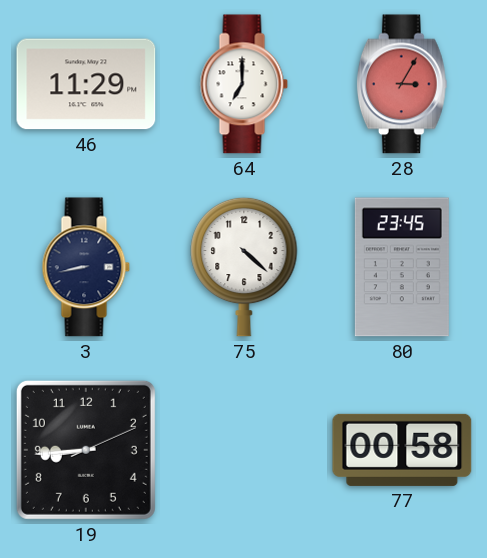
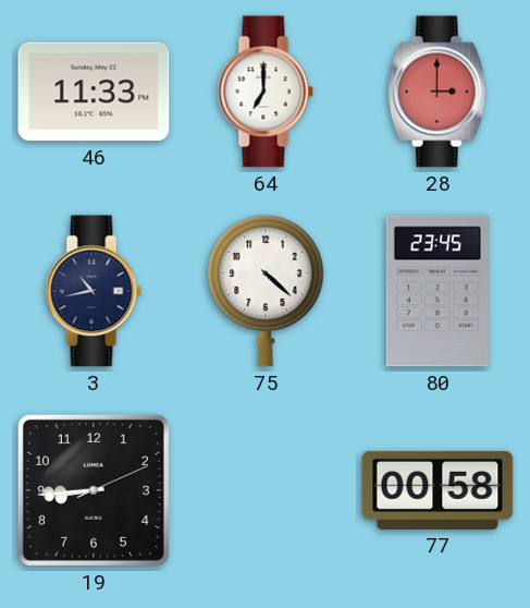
46: 11:29 -> 11:33 (94, 92)
28: 3:05 -> 3:00 (437, 92)
3: 8:43 -> 10:43 (94, 291)
